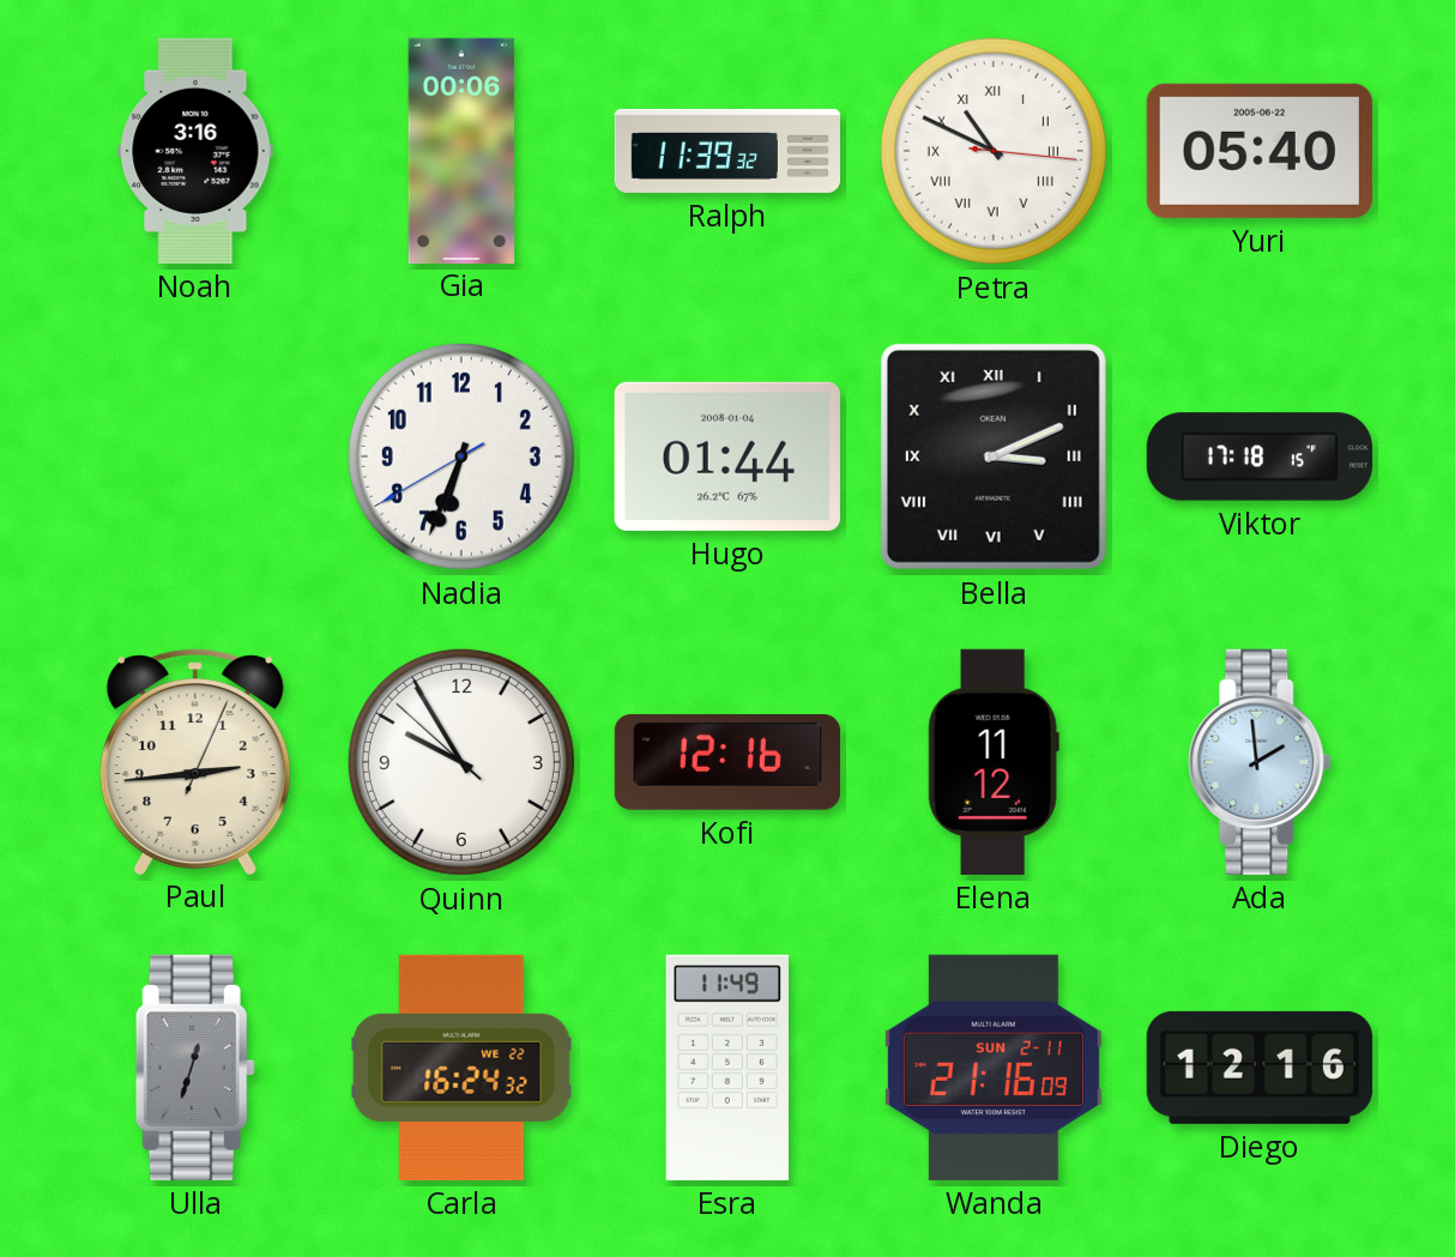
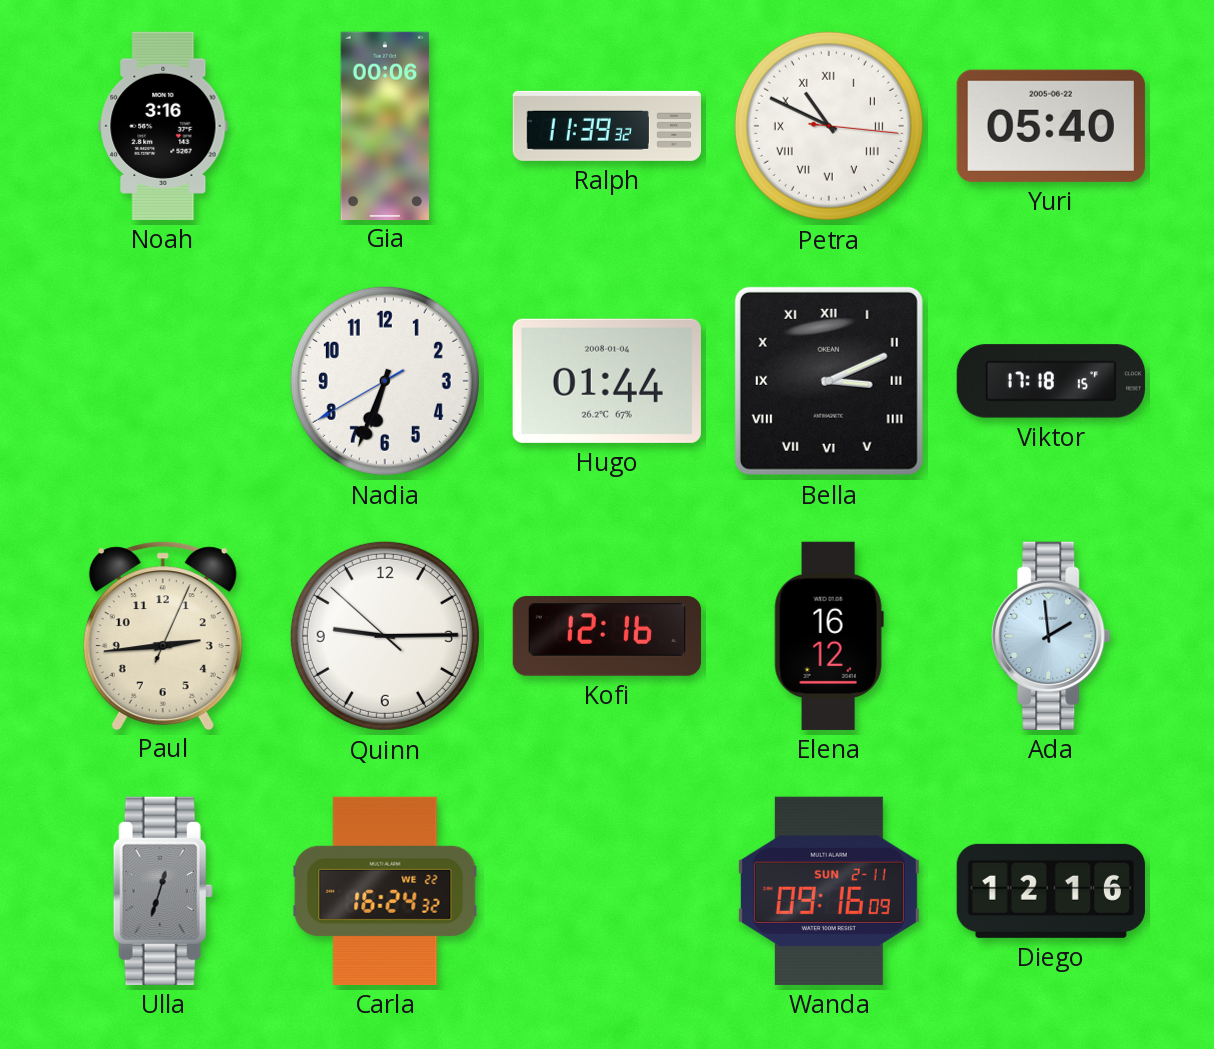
Quinn: 9:54 -> 9:14 (385, 636)
Elena: 11:12 -> 16:12 (829, 636)
Esra: 11:49 -> none (727, 1068)
Wanda: 21:16 -> 09:16 (829, 891)
